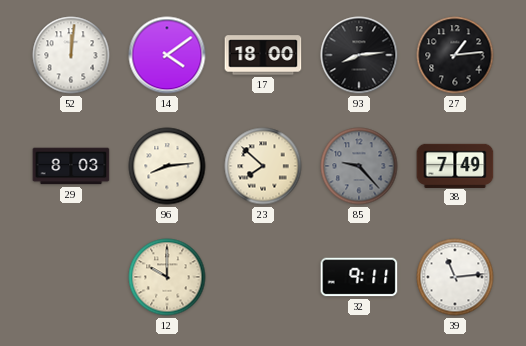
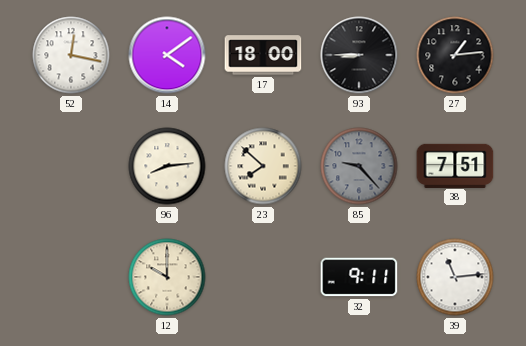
52: 12:01 -> 12:17 (71, 55)
93: 8:14 -> 8:45 (359, 55)
29: 8:03 -> none (71, 166)
38: 7:49 -> 7:51 (455, 165)
